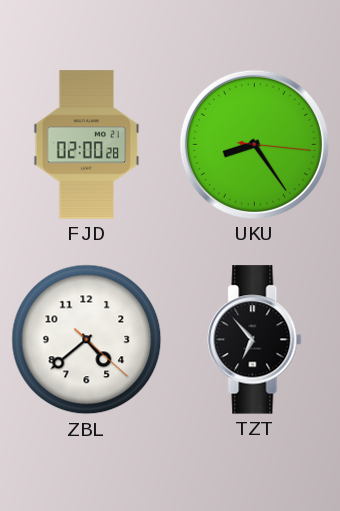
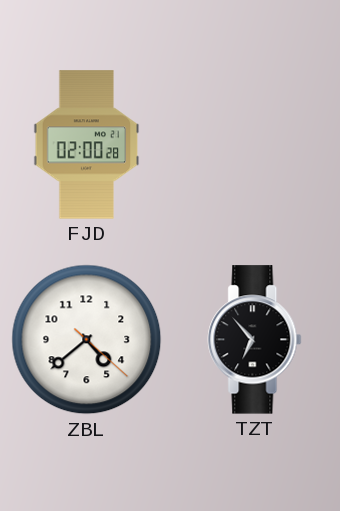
UKU: 8:24 -> none (254, 144)
